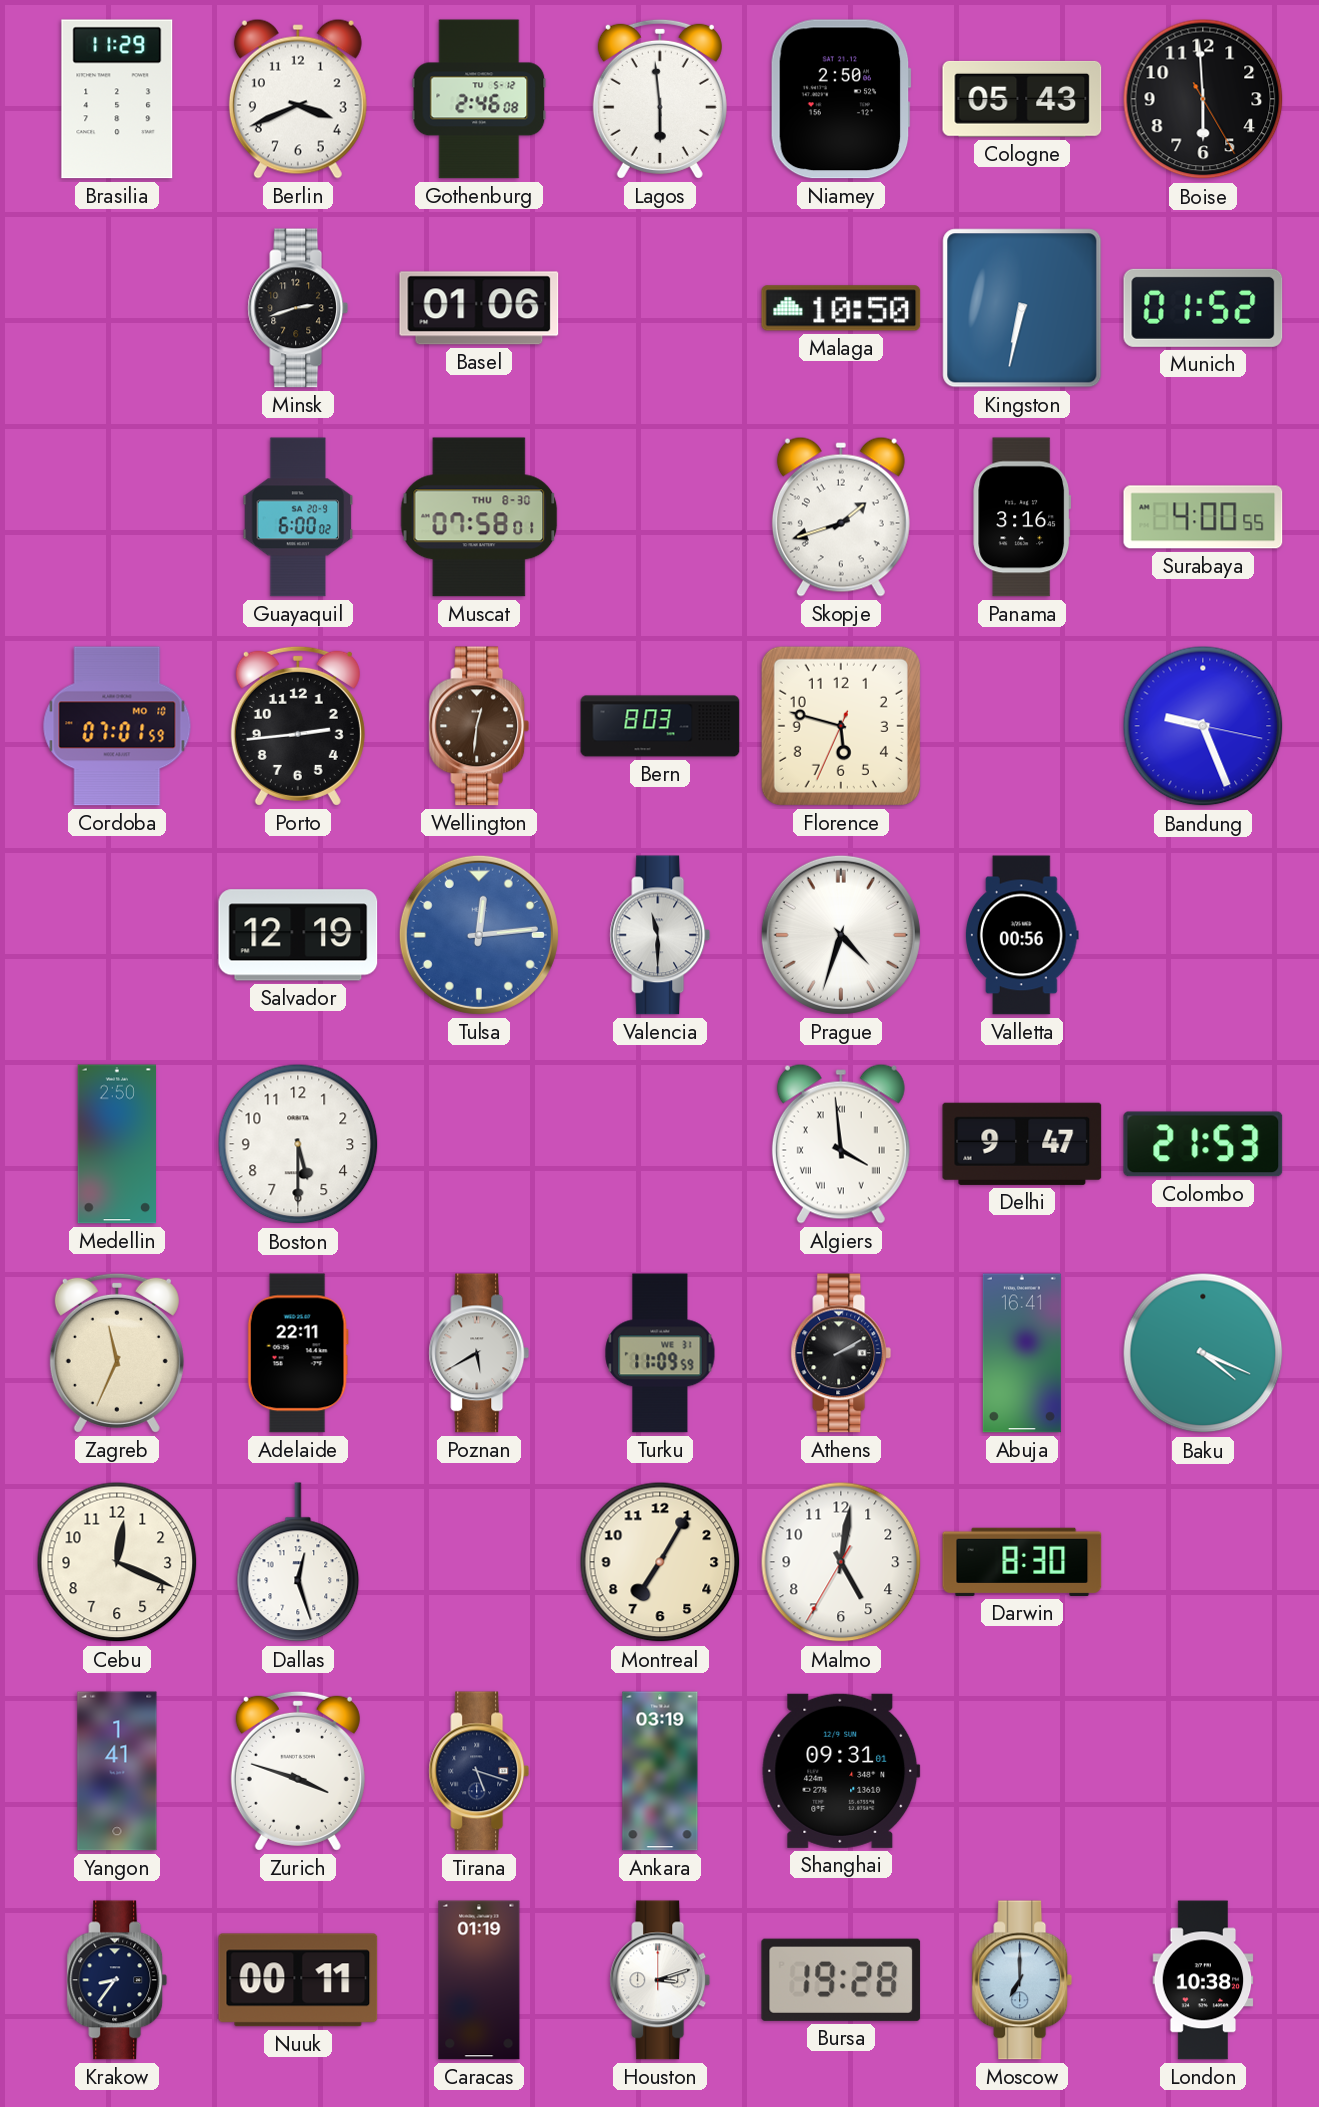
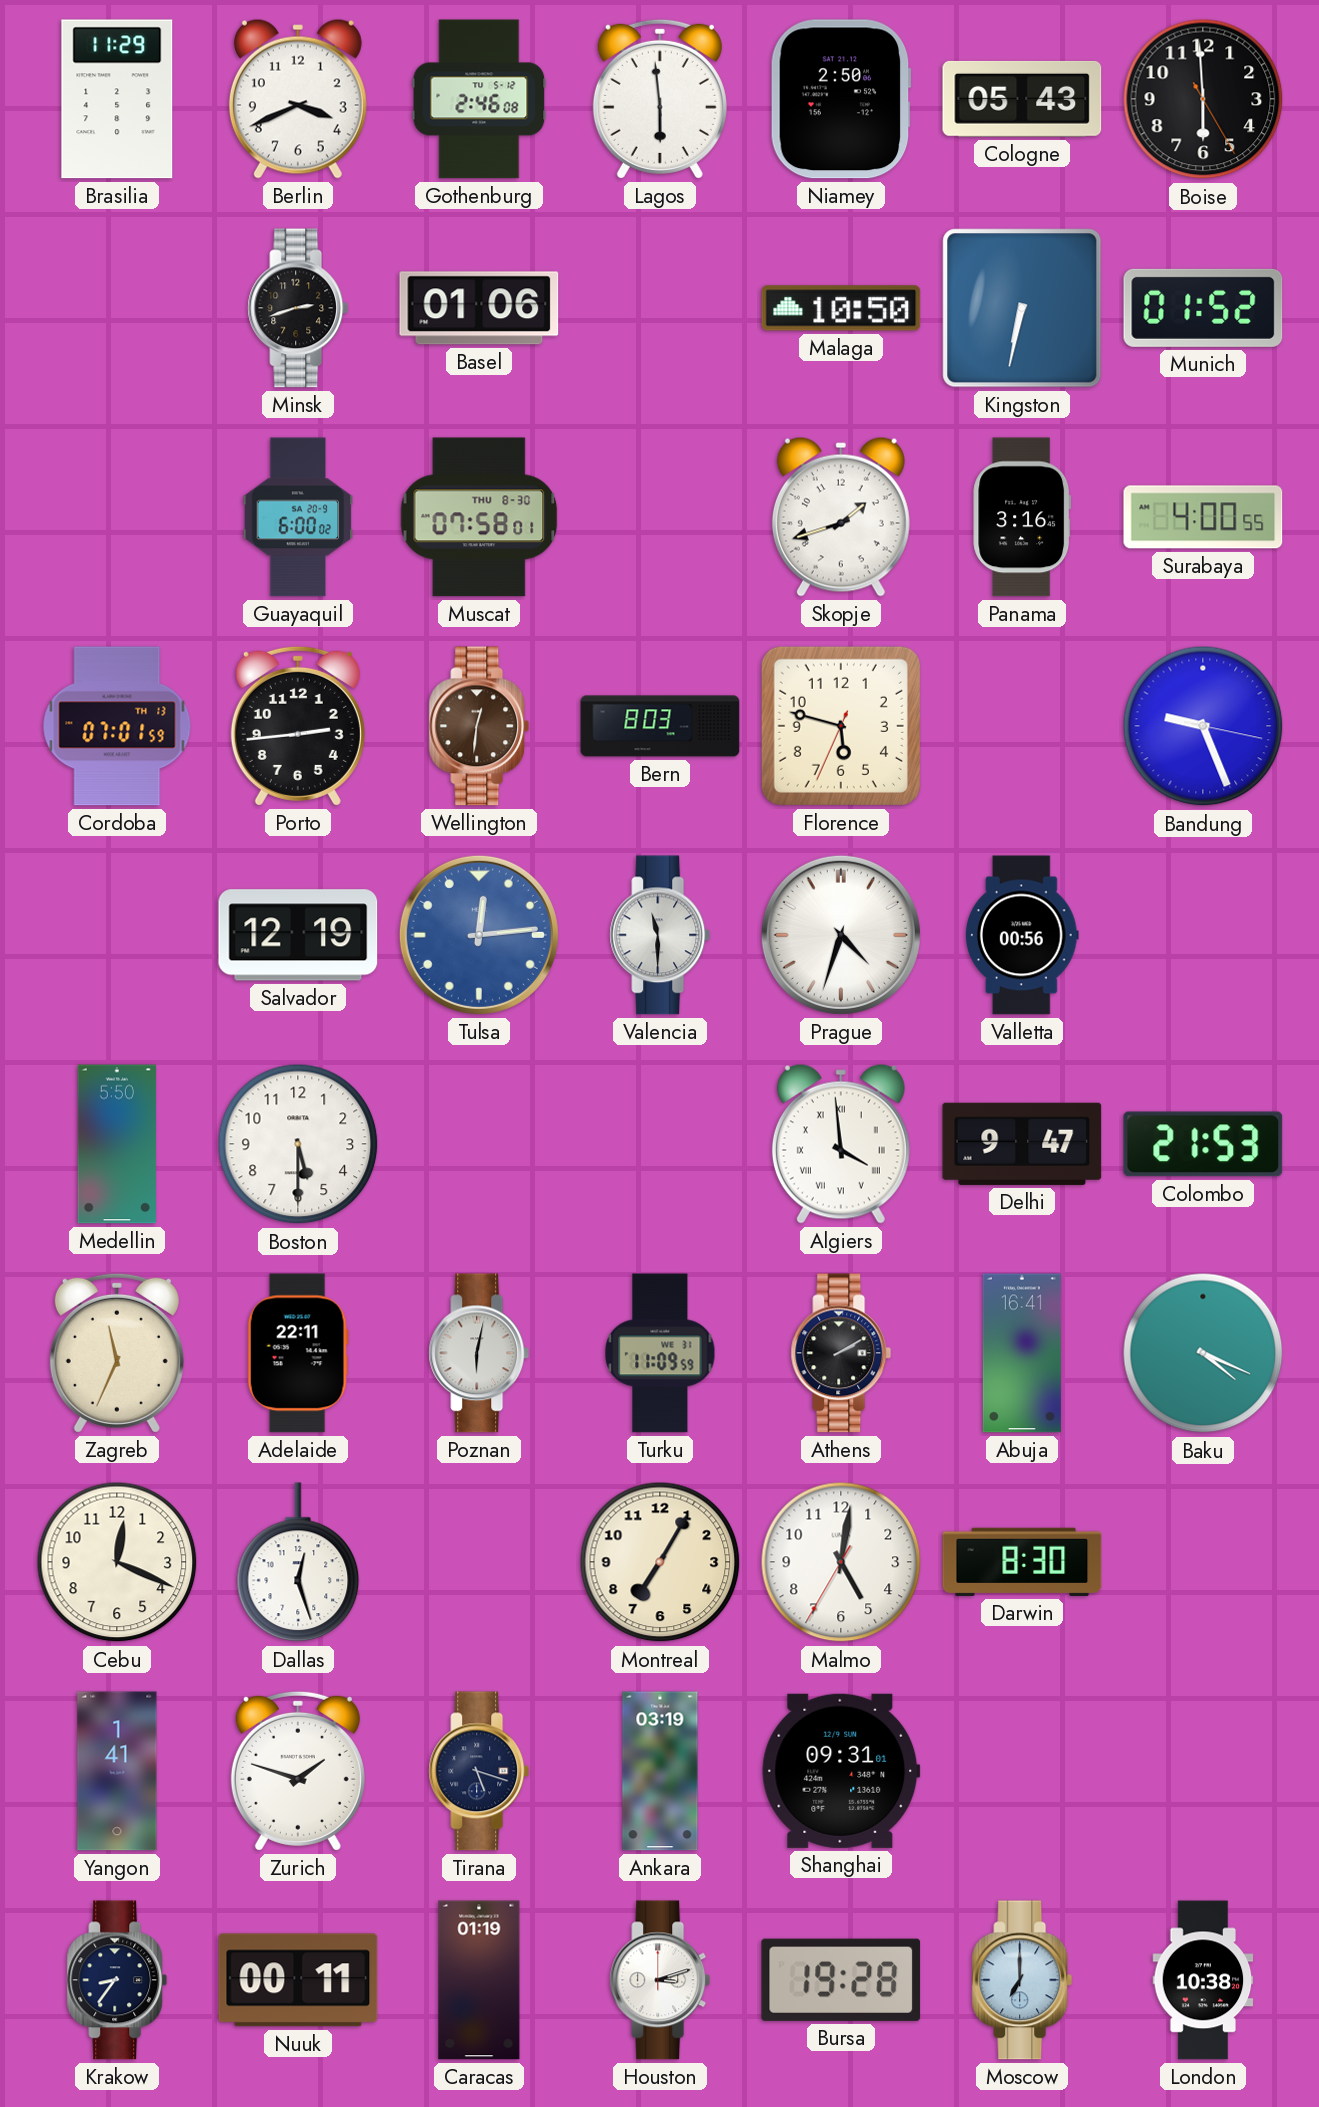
Cordoba date: MO 10 -> TH 13 (117, 726)
Medellin: 2:50 -> 5:50 (117, 1144)
Poznan: 5:40 -> 6:02 (479, 1353)
Zurich: 3:48 -> 1:48 (298, 1771)
